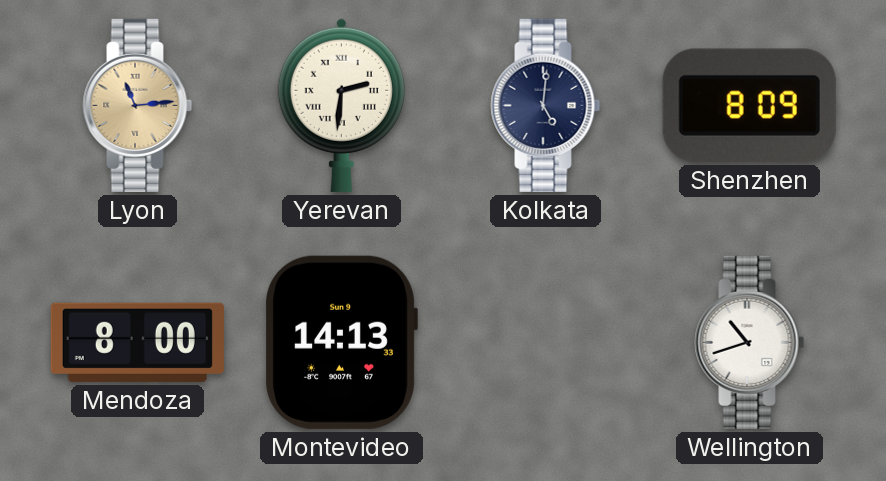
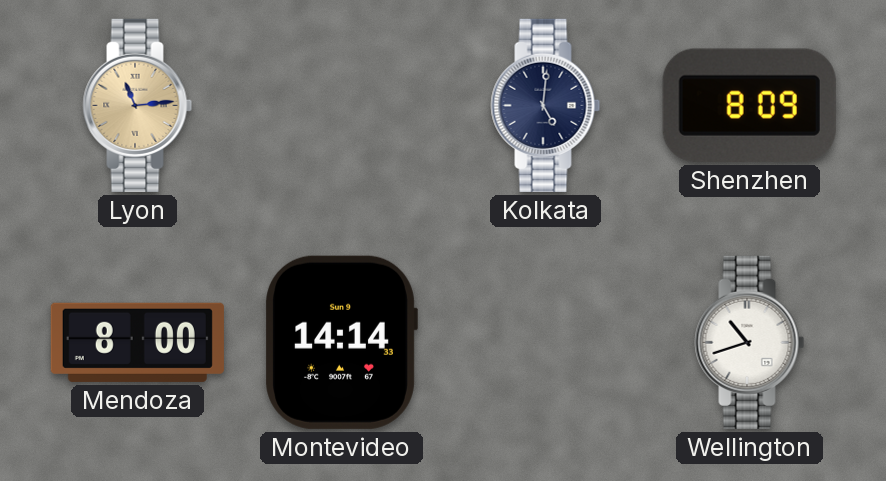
Yerevan: 2:31 -> none (341, 105)
Montevideo: 14:13 -> 14:14 (341, 342)
